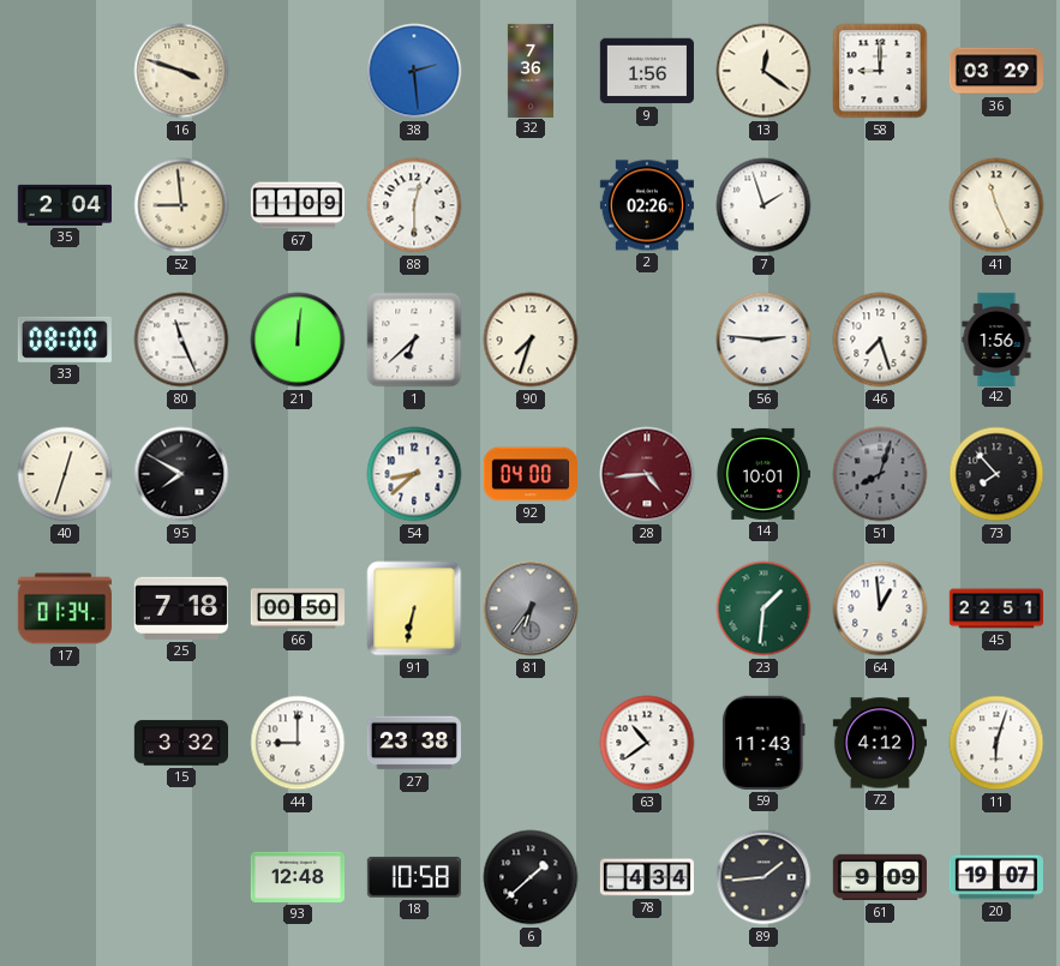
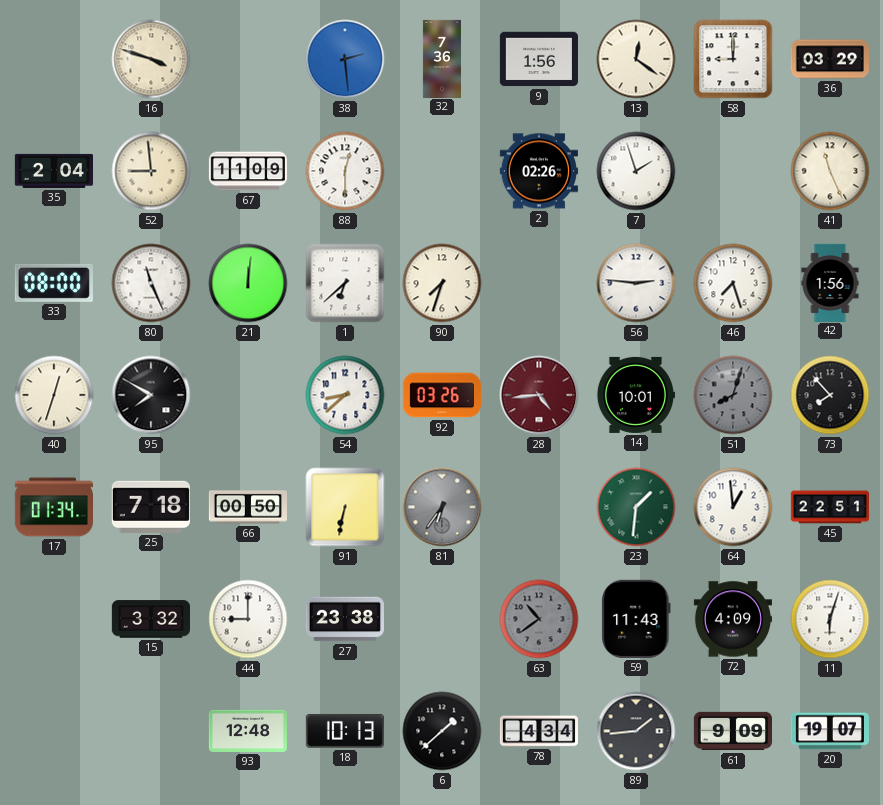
92: 04:00 -> 03:26 (442, 395)
63 dial: white -> grey (539, 619)
72: 4:12 -> 4:09 (732, 619)
18: 10:58 -> 10:13 (345, 731)
